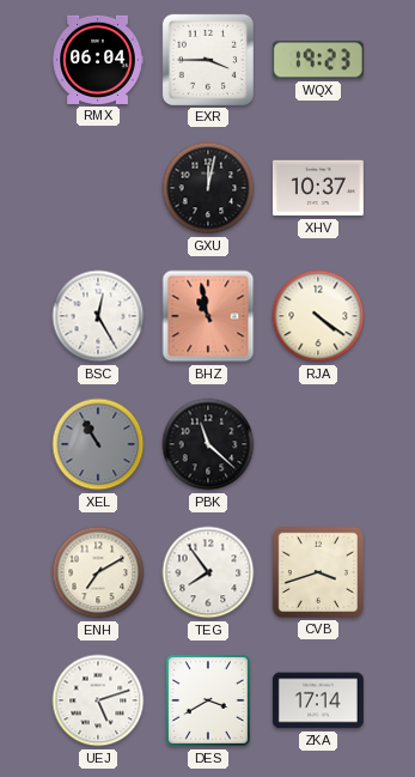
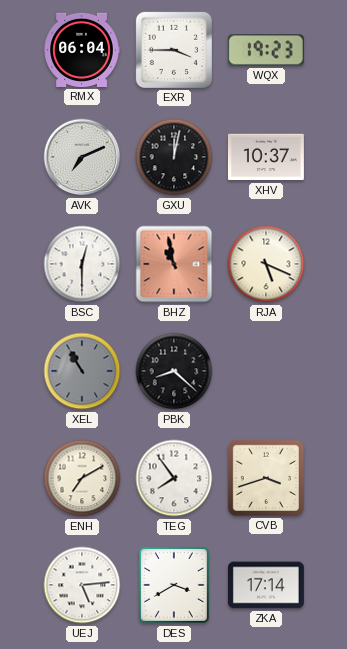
AVK: none -> 7:11 (82, 157)
BSC: 12:25 -> 12:30 (82, 264)
RJA: 4:21 -> 5:19 (266, 264)
PBK: 11:22 -> 8:22 (174, 371)
UEJ: 5:12 -> 5:14 (82, 585)
